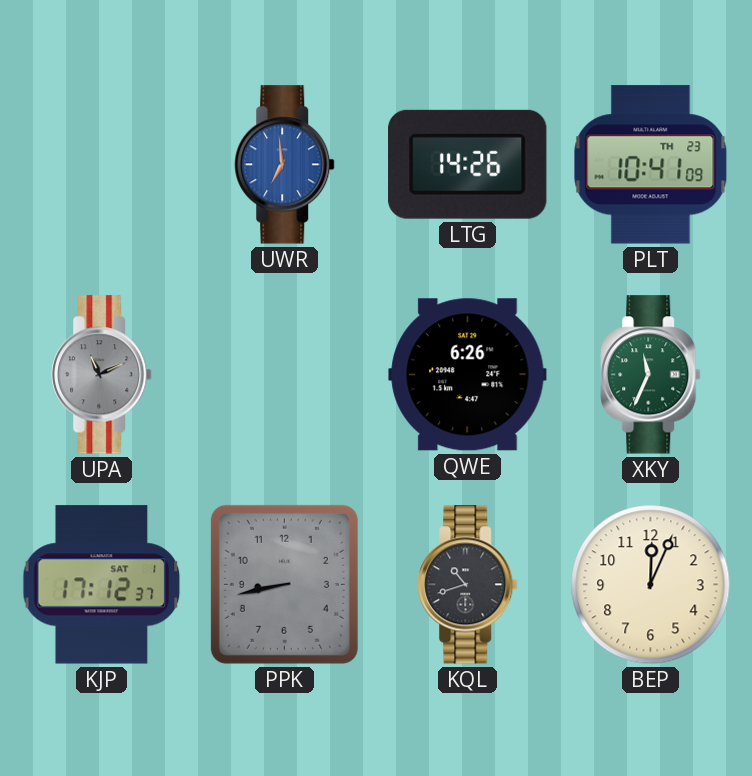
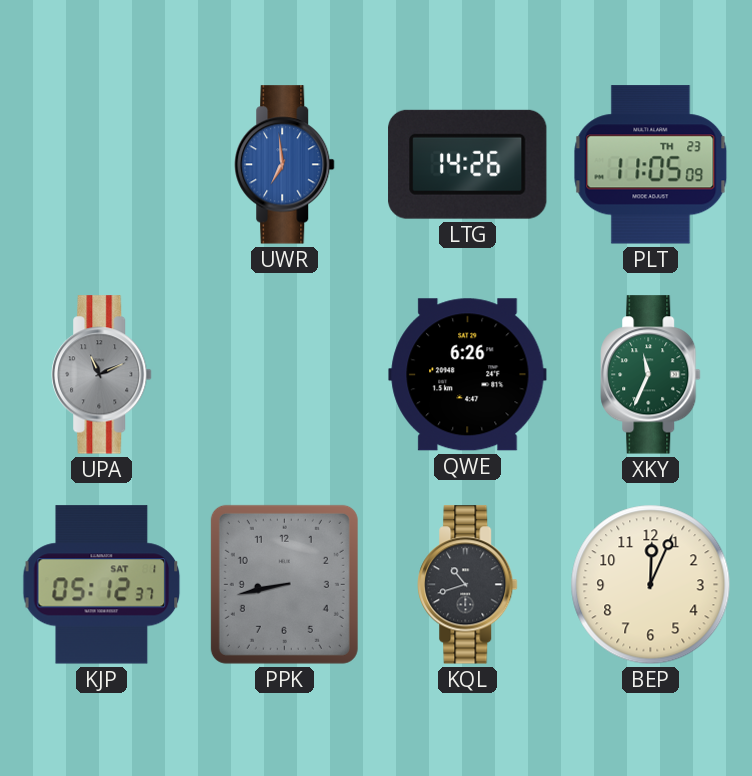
PLT: 10:41 -> 11:05 (651, 165)
KJP: 17:12 -> 05:12 (102, 585)
